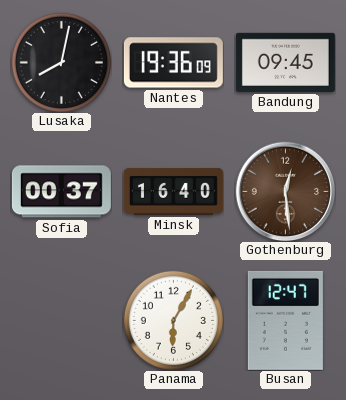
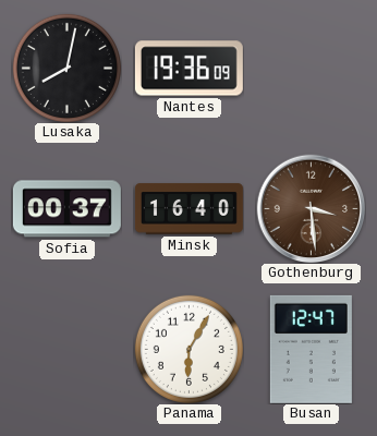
Bandung: 09:45 -> none (285, 62)
Gothenburg: 12:29 -> 3:29 (311, 208)
